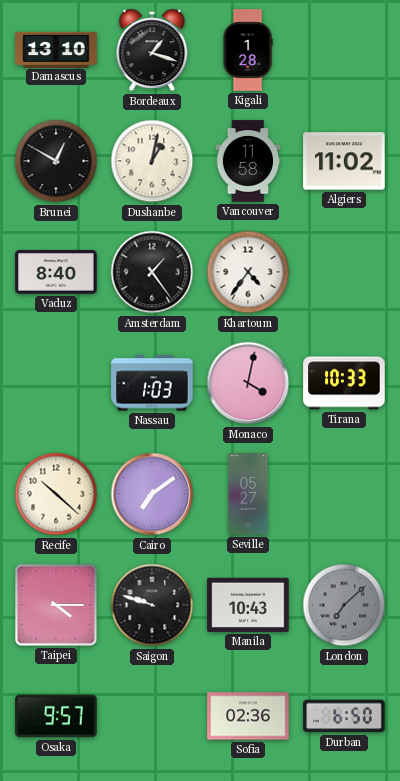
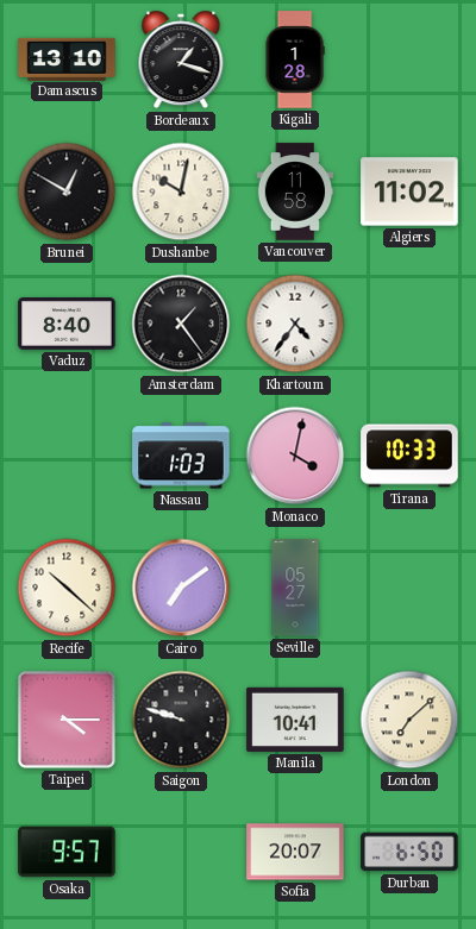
Dushanbe: 1:02 -> 10:02 (181, 192)
Manila: 10:43 -> 10:41 (295, 720)
London dial: grey -> cream (409, 720)
Sofia: 02:36 -> 20:07 (295, 852)
